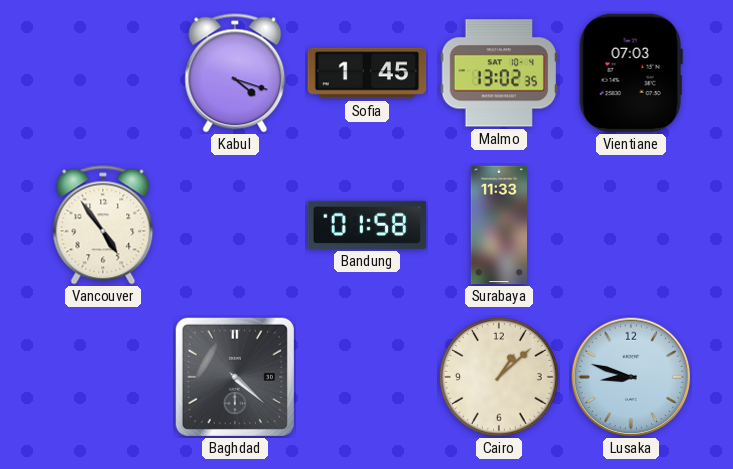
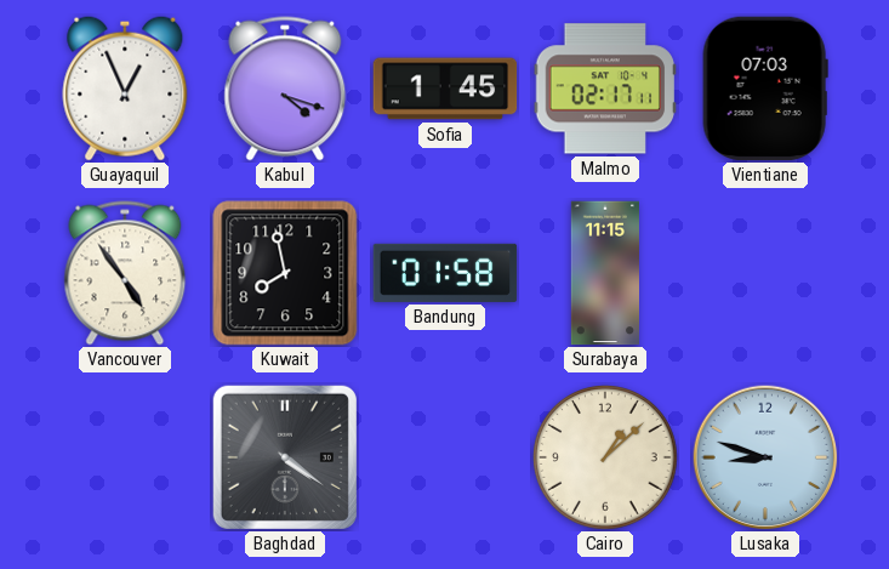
Guayaquil: none -> 12:56 (125, 89)
Malmo: 13:02 -> 02:17 (605, 89)
Kuwait: none -> 7:58 (285, 273)
Surabaya: 11:33 -> 11:15 (604, 273)
Baghdad: 4:22 -> 4:21 (285, 457)
